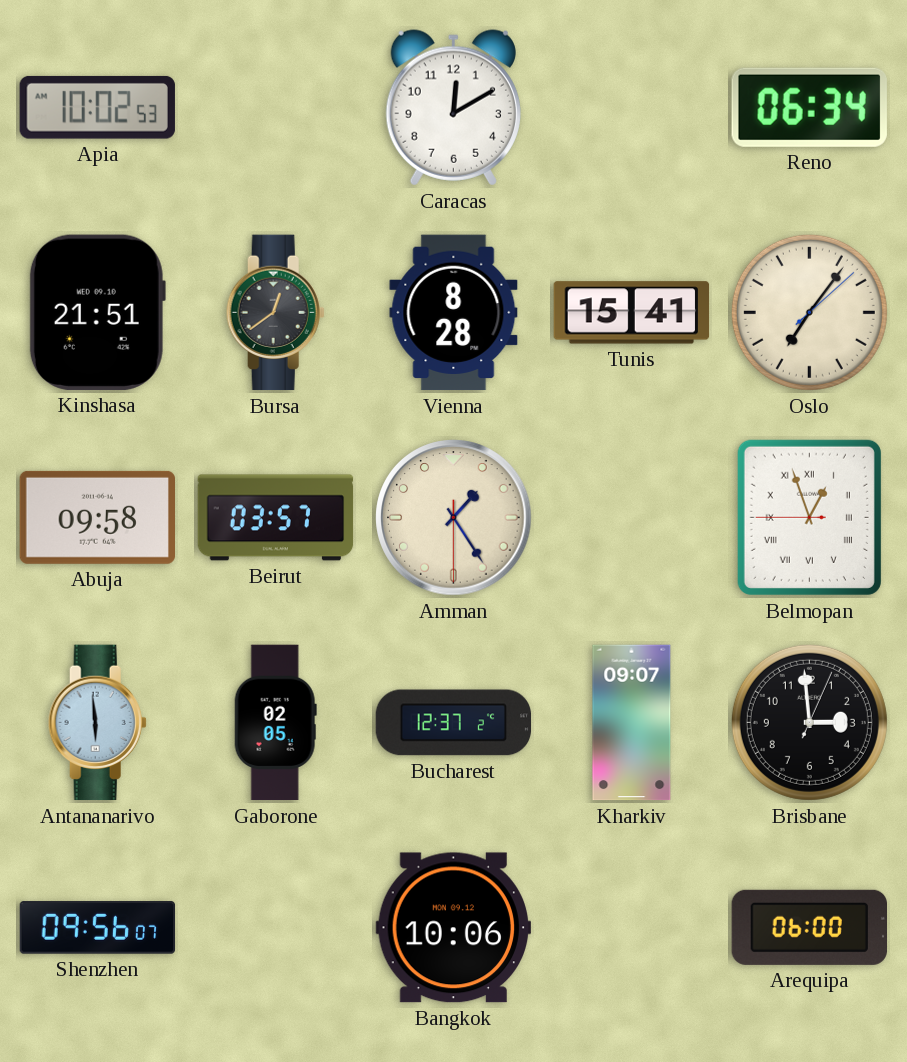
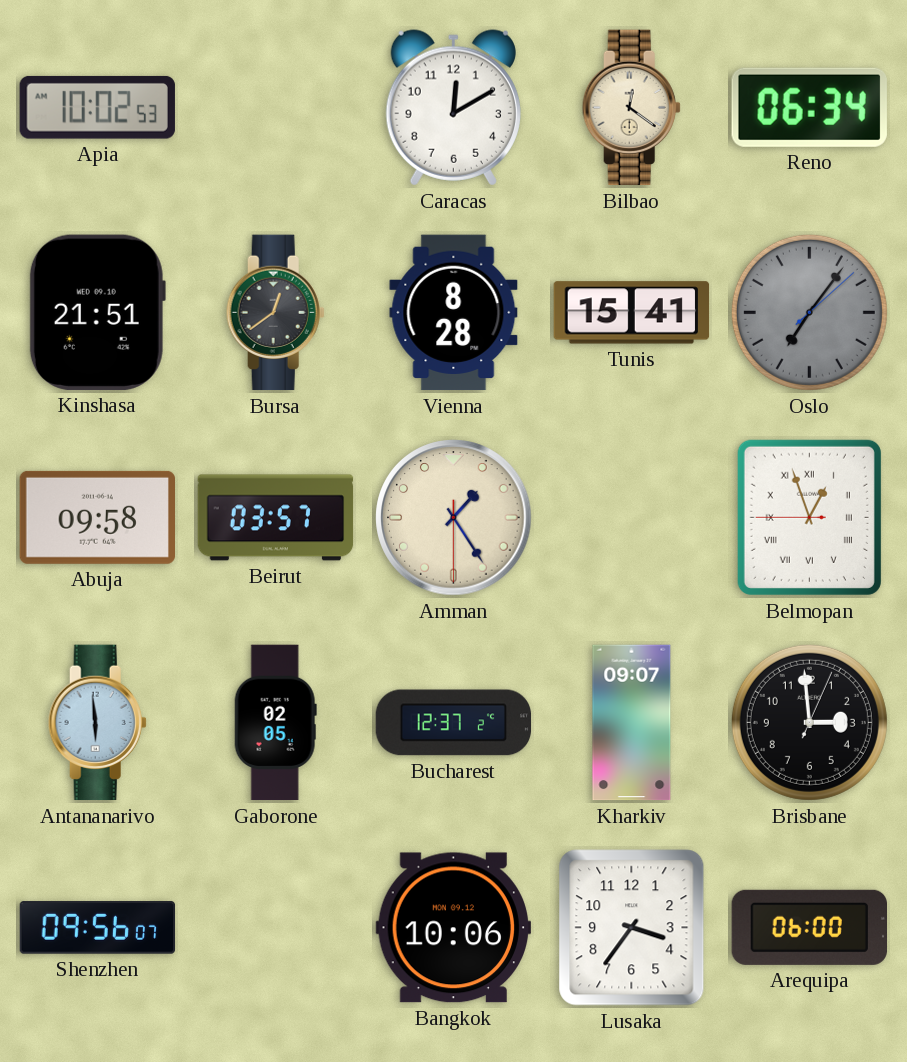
Bilbao: none -> 12:21 (631, 108)
Oslo dial: cream -> grey (809, 312)
Lusaka: none -> 3:36 (632, 928)
